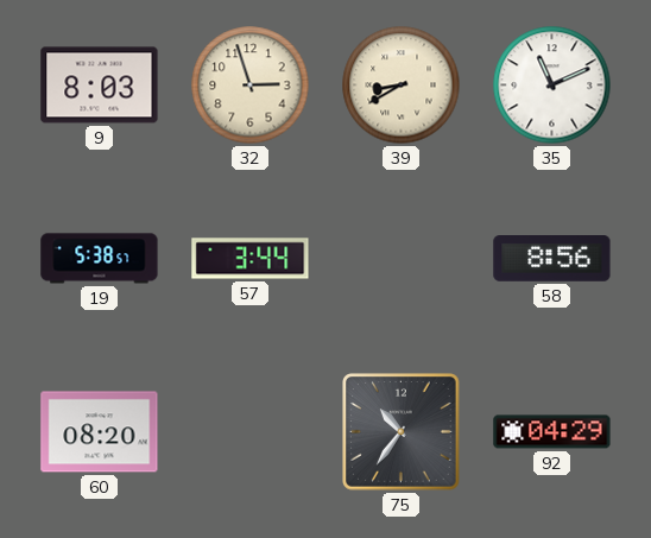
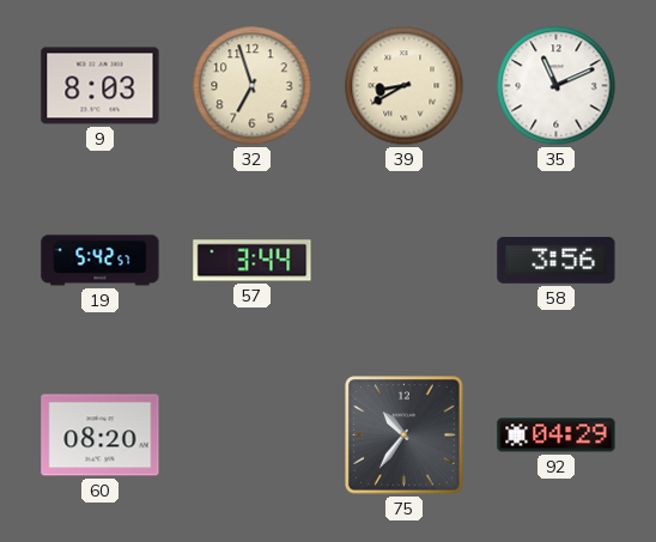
32: 2:57 -> 6:57 (253, 86)
19: 5:38 -> 5:42 (101, 261)
58: 8:56 -> 3:56 (557, 261)
